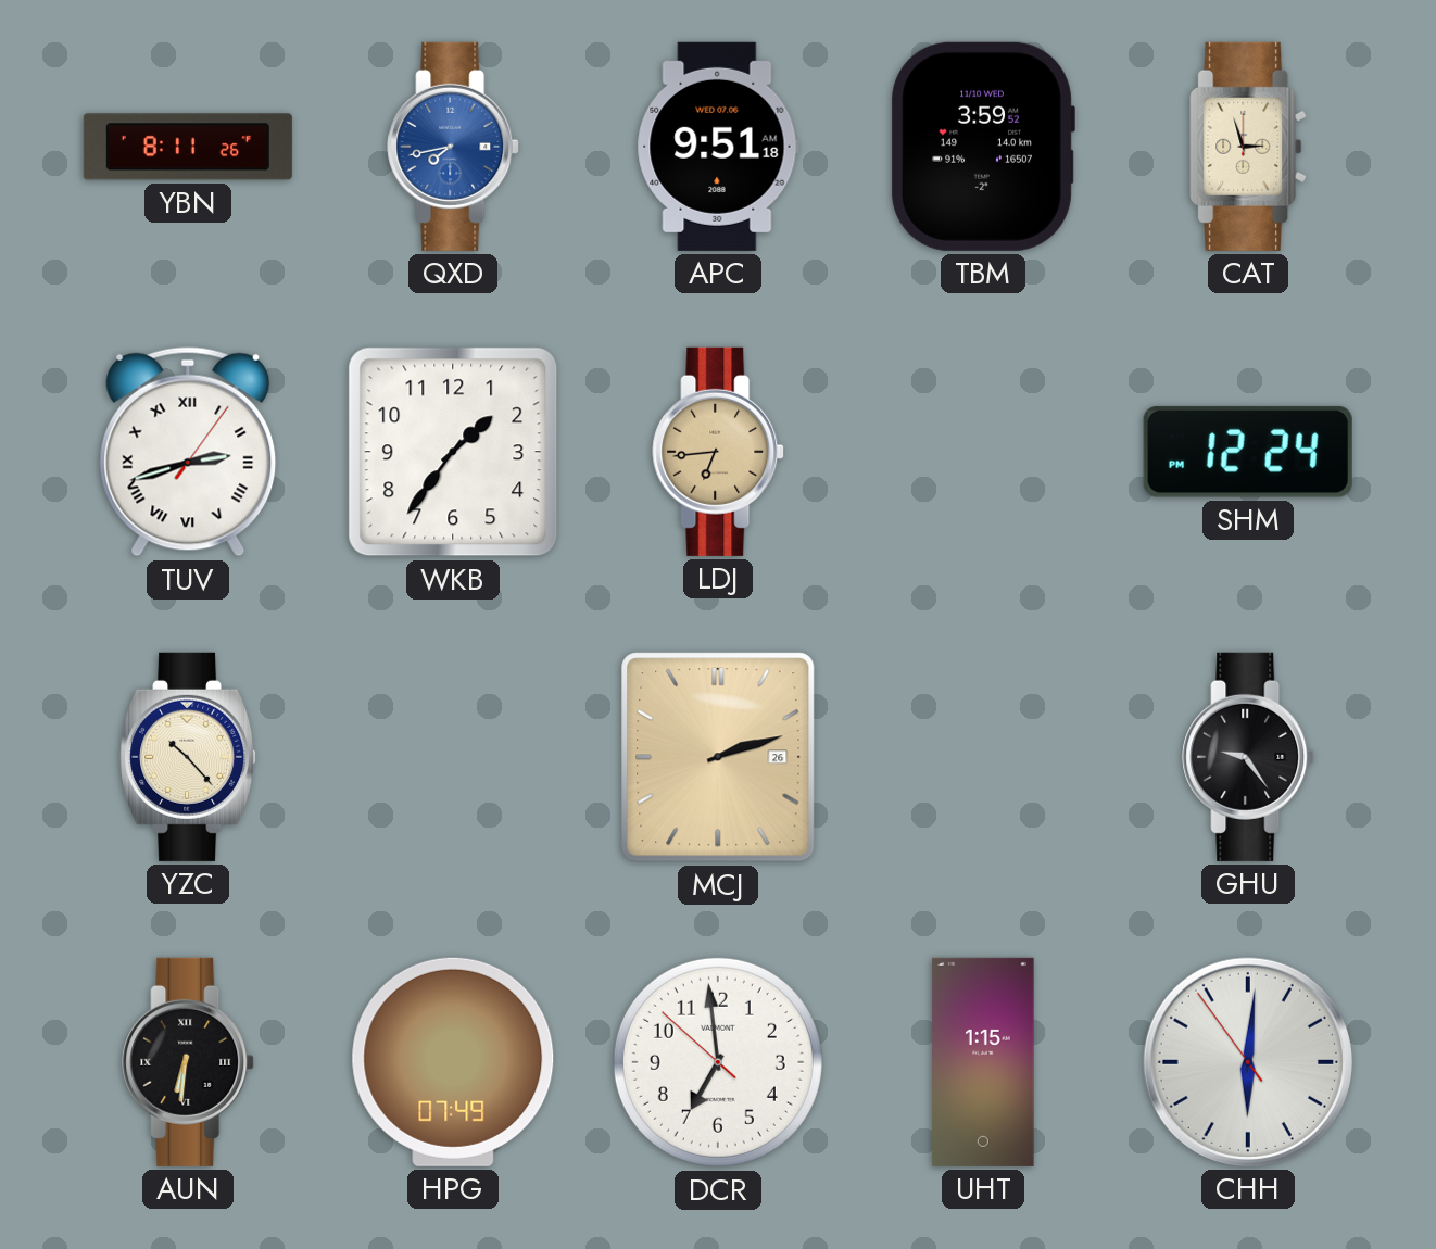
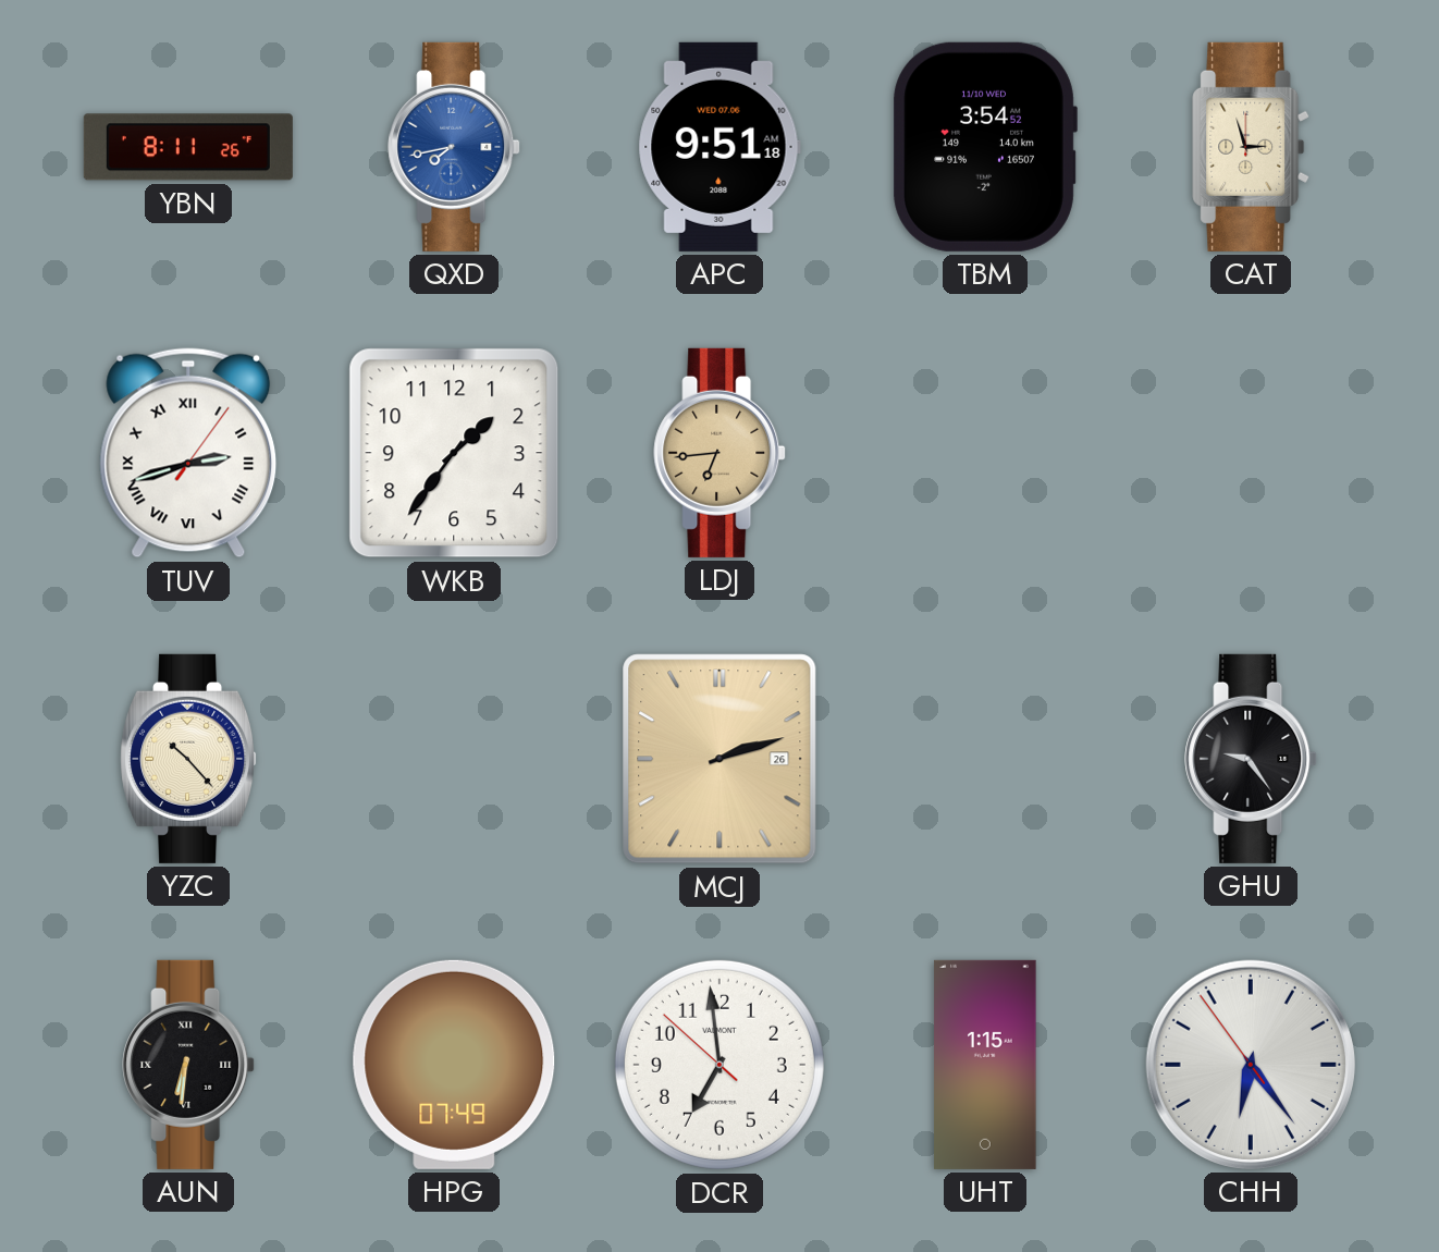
TBM: 3:59 -> 3:54 (985, 147)
SHM: 12:24 -> none (1248, 452)
CHH: 6:00 -> 6:23 (1251, 1065)
